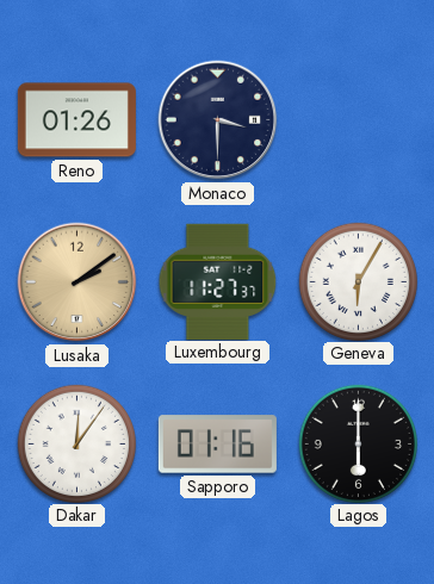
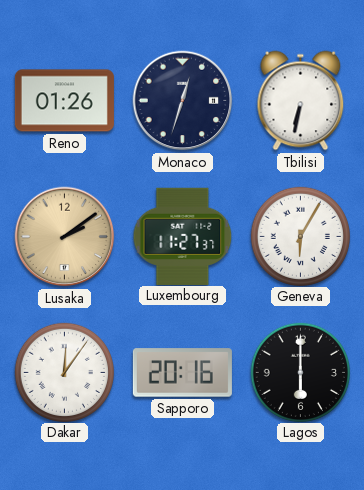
Monaco: 3:30 -> 12:33 (183, 101)
Tbilisi: none -> 6:32 (301, 101)
Sapporo: 01:16 -> 20:16 (182, 373)
